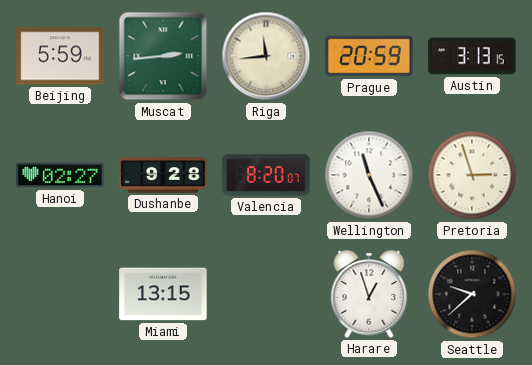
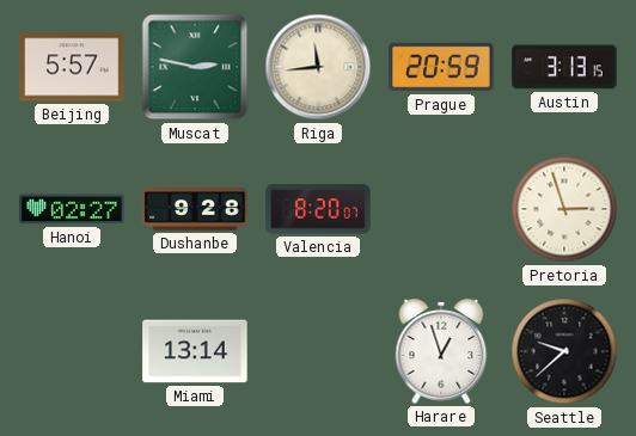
Beijing: 5:59 -> 5:57 (72, 67)
Muscat: 2:44 -> 2:47 (195, 67)
Wellington: 11:26 -> none (369, 175)
Miami: 13:15 -> 13:14 (195, 351)
